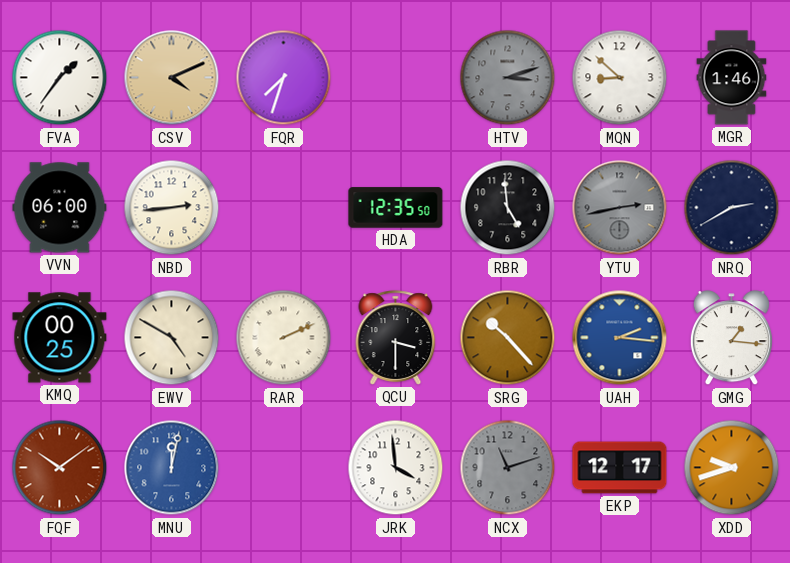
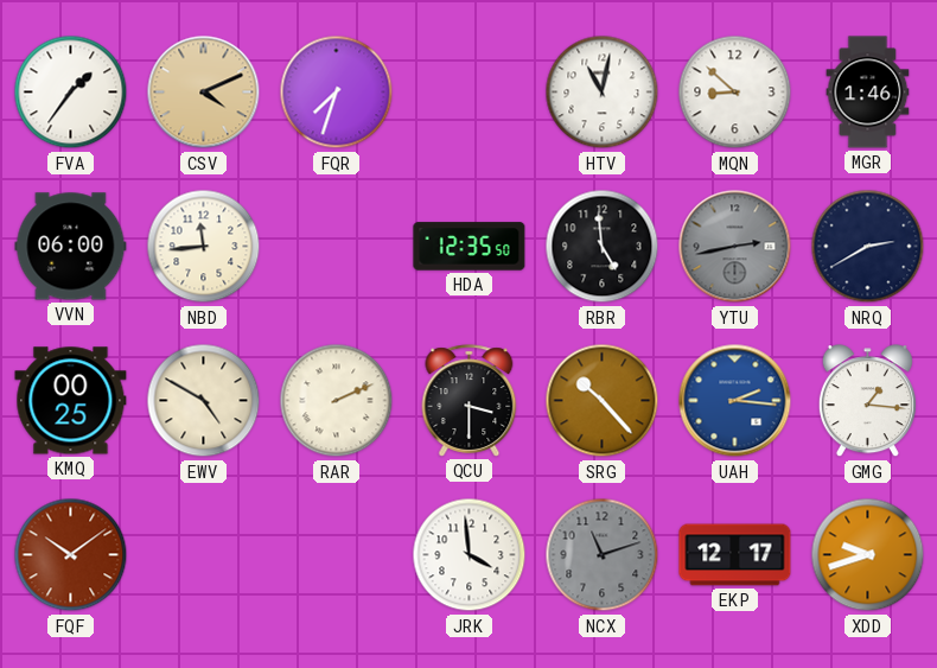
HTV: 3:12 -> 11:02 (603, 93)
HTV dial: grey -> white (603, 93)
NBD: 2:44 -> 11:44 (204, 247)
MNU: 12:02 -> none (172, 468)
